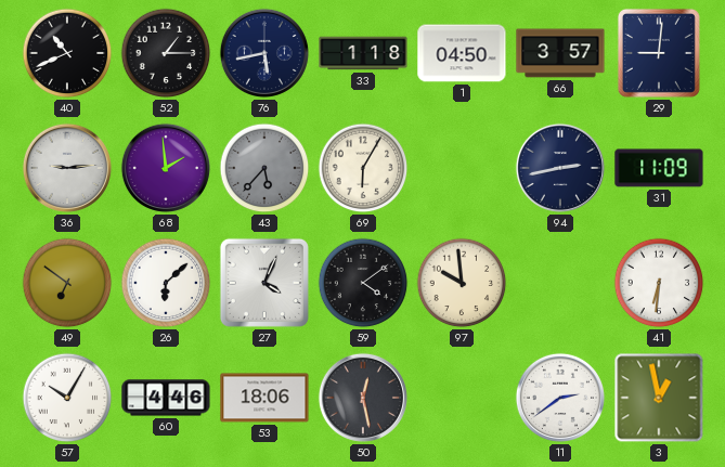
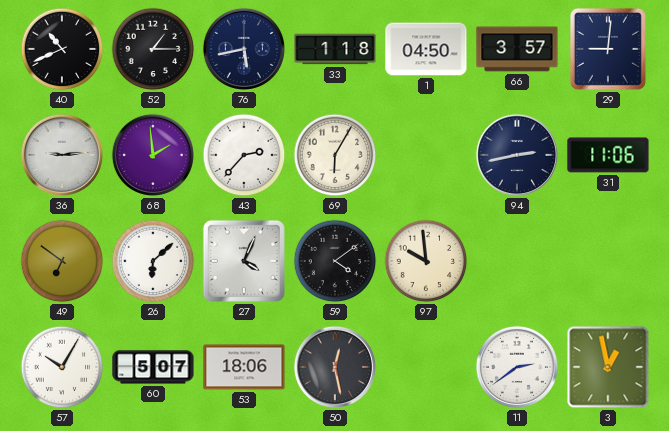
43: 5:37 -> 2:37 (244, 155)
43 dial: grey -> white (244, 155)
31: 11:09 -> 11:06 (608, 155)
41: 6:31 -> none (659, 283)
60: 4:46 -> 5:07 (153, 367)
